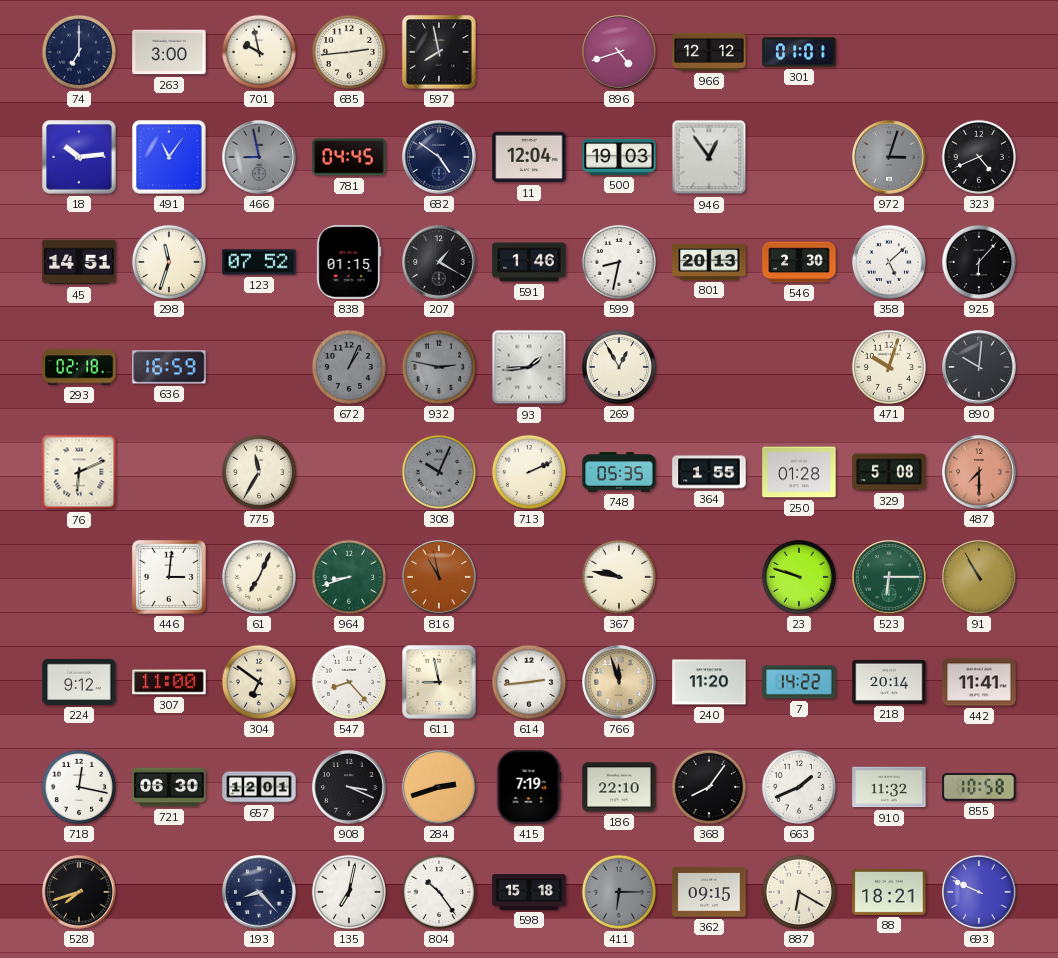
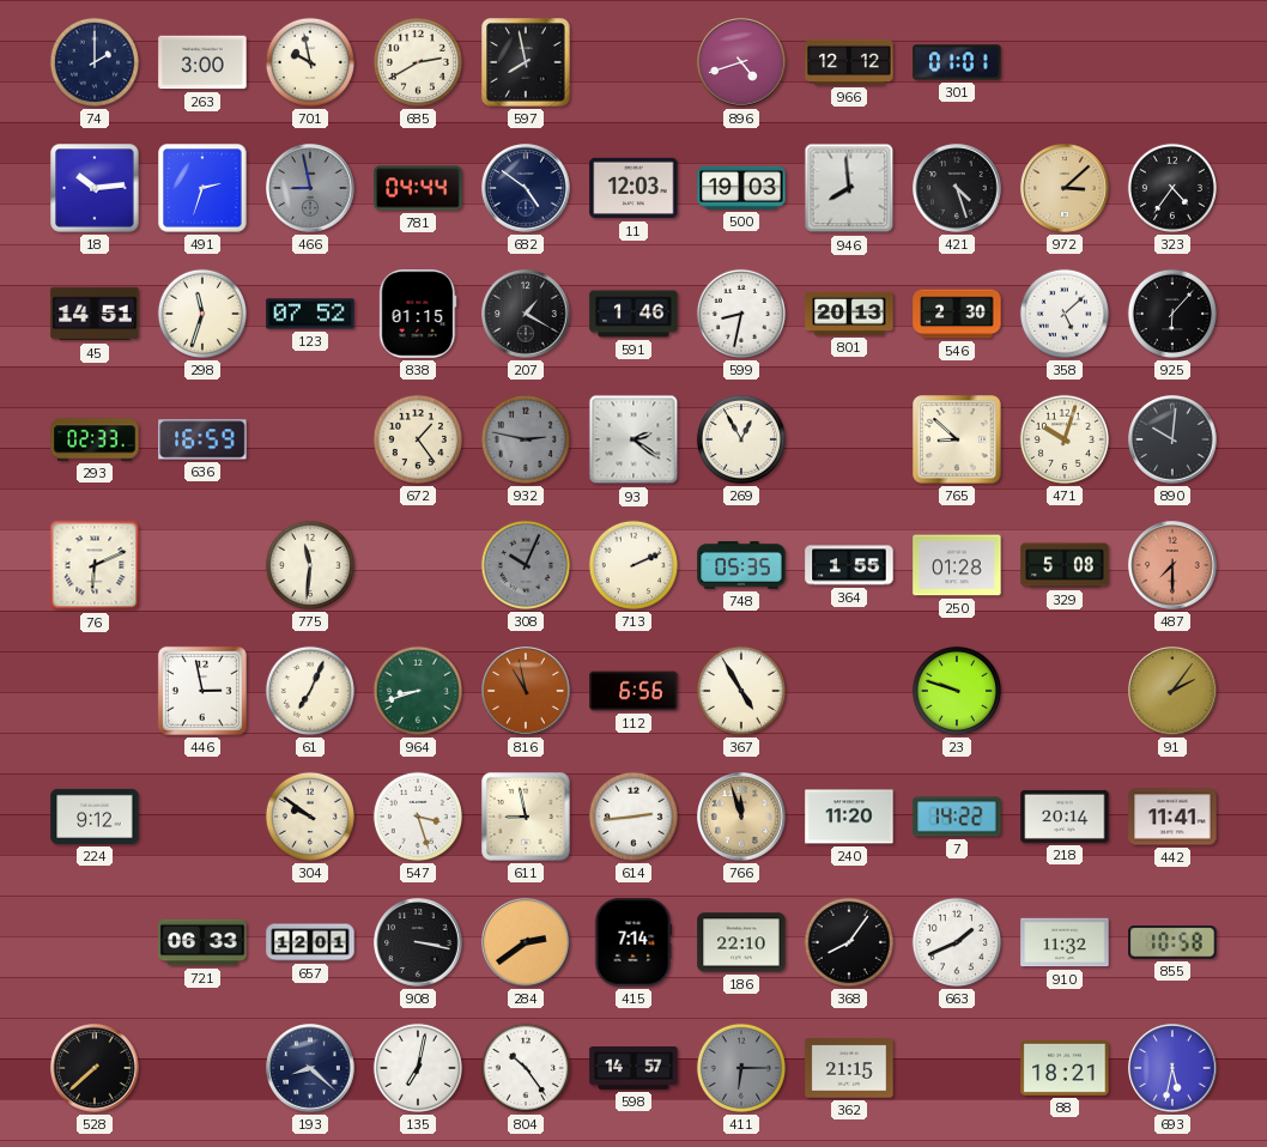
74: 7:00 -> 2:00 (95, 62)
685: 2:44 -> 2:40 (418, 62)
491: 11:06 -> 2:33 (202, 188)
781: 04:45 -> 04:44 (418, 188)
11: 12:04 -> 12:03 (633, 188)
946: 12:54 -> 7:59 (849, 188)
421: none -> 4:27 (957, 188)
972: 3:03 -> 3:08 (1065, 188)
972 dial: grey -> champagne (1065, 188)
323: 4:41 -> 4:36 (1172, 188)
293: 02:18 -> 02:33 (95, 439)
672: 1:04 -> 1:24 (418, 439)
672 dial: grey -> cream (418, 439)
93: 1:44 -> 2:21 (633, 439)
765: none -> 8:52 (957, 439)
775: 11:35 -> 11:31 (310, 565)
446: 3:01 -> 2:58 (202, 691)
112: none -> 6:56 (633, 691)
367: 9:47 -> 4:55 (741, 691)
523: 6:15 -> none (889, 577)
91: 10:55 -> 2:06 (1172, 691)
307: 11:00 -> none (169, 682)
304: 6:51 -> 9:51 (310, 817)
547: 8:23 -> 3:27 (418, 817)
718: 12:17 -> none (79, 787)
721: 06:30 -> 06:33 (202, 942)
908: 3:19 -> 3:17 (418, 942)
284: 2:42 -> 2:39 (526, 942)
415: 7:19 -> 7:14 (633, 942)
528: 7:42 -> 7:38 (95, 1068)
193: 8:23 -> 8:22 (310, 1068)
598: 15:18 -> 14:57 (633, 1069)
362: 09:15 -> 21:15 (849, 1068)
887: 6:20 -> none (799, 892)
693: 9:49 -> 5:32 (1172, 1068)
